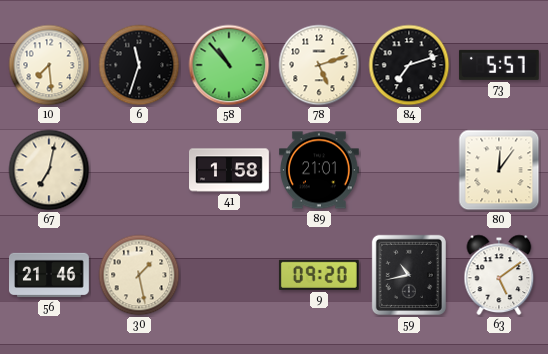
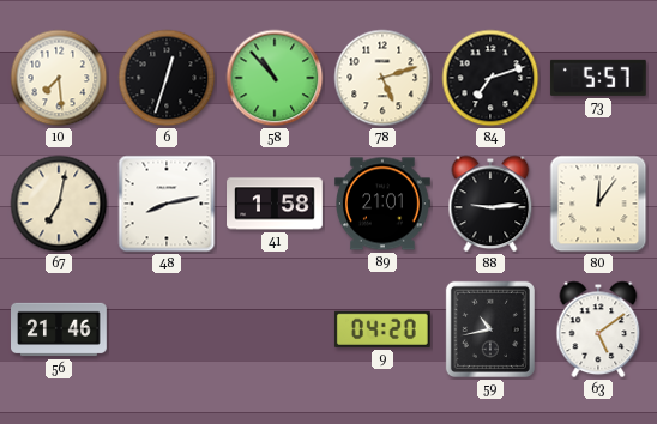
6: 11:33 -> 12:33 (167, 78)
48: none -> 8:13 (167, 204)
88: none -> 9:14 (490, 204)
30: 1:28 -> none (139, 275)
9: 09:20 -> 04:20 (382, 329)
